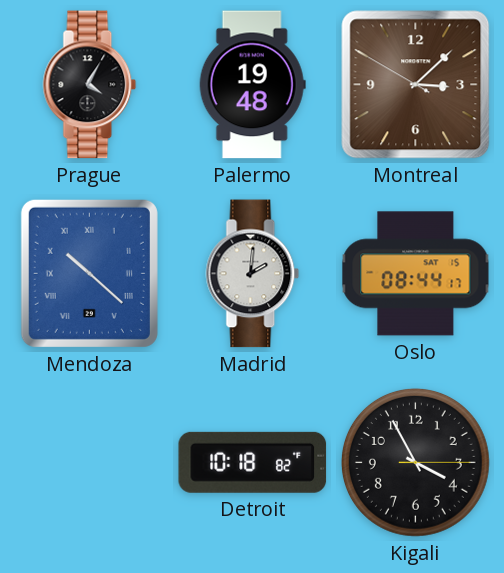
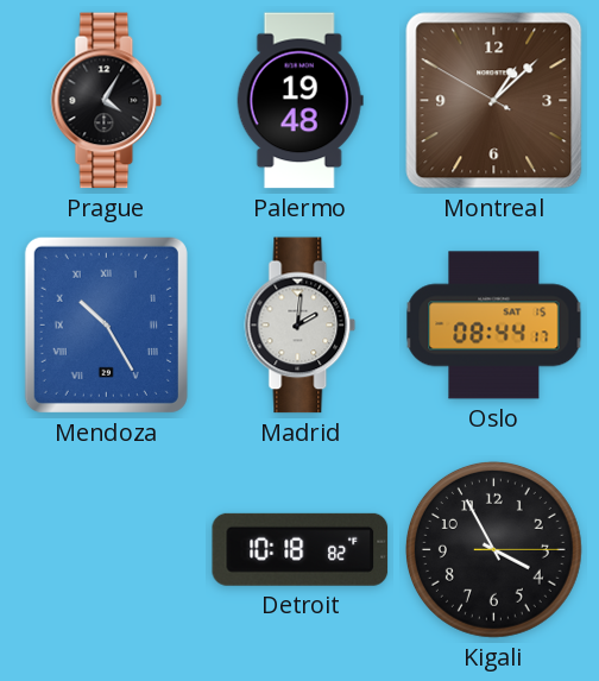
Montreal: 3:07 -> 1:07 (494, 101)
Mendoza: 10:22 -> 10:25 (106, 324)
